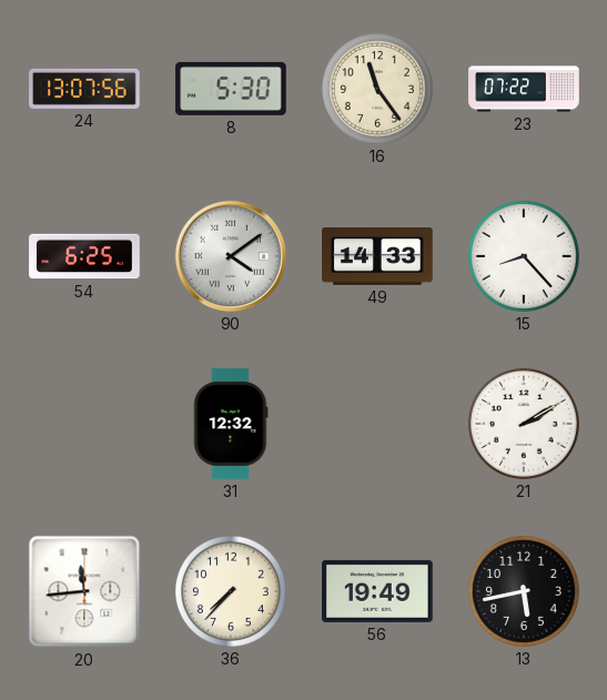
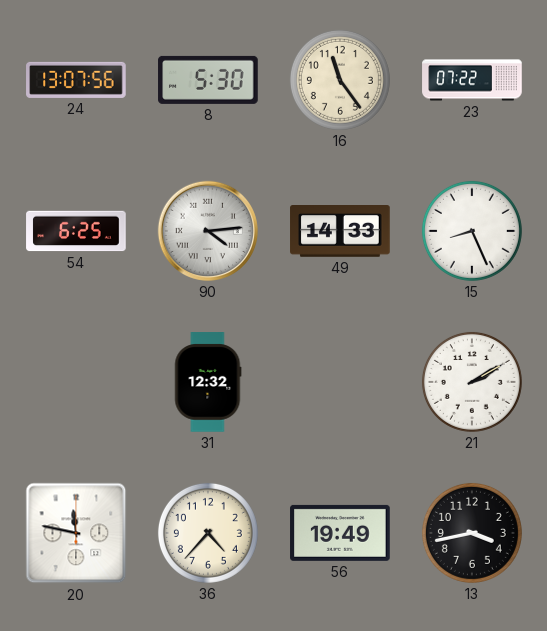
90: 4:09 -> 4:14 (208, 231)
15: 8:23 -> 8:26 (472, 231)
20: 11:44 -> 11:47 (76, 533)
36: 7:37 -> 4:37 (208, 533)
13: 5:43 -> 3:43 (472, 533)
